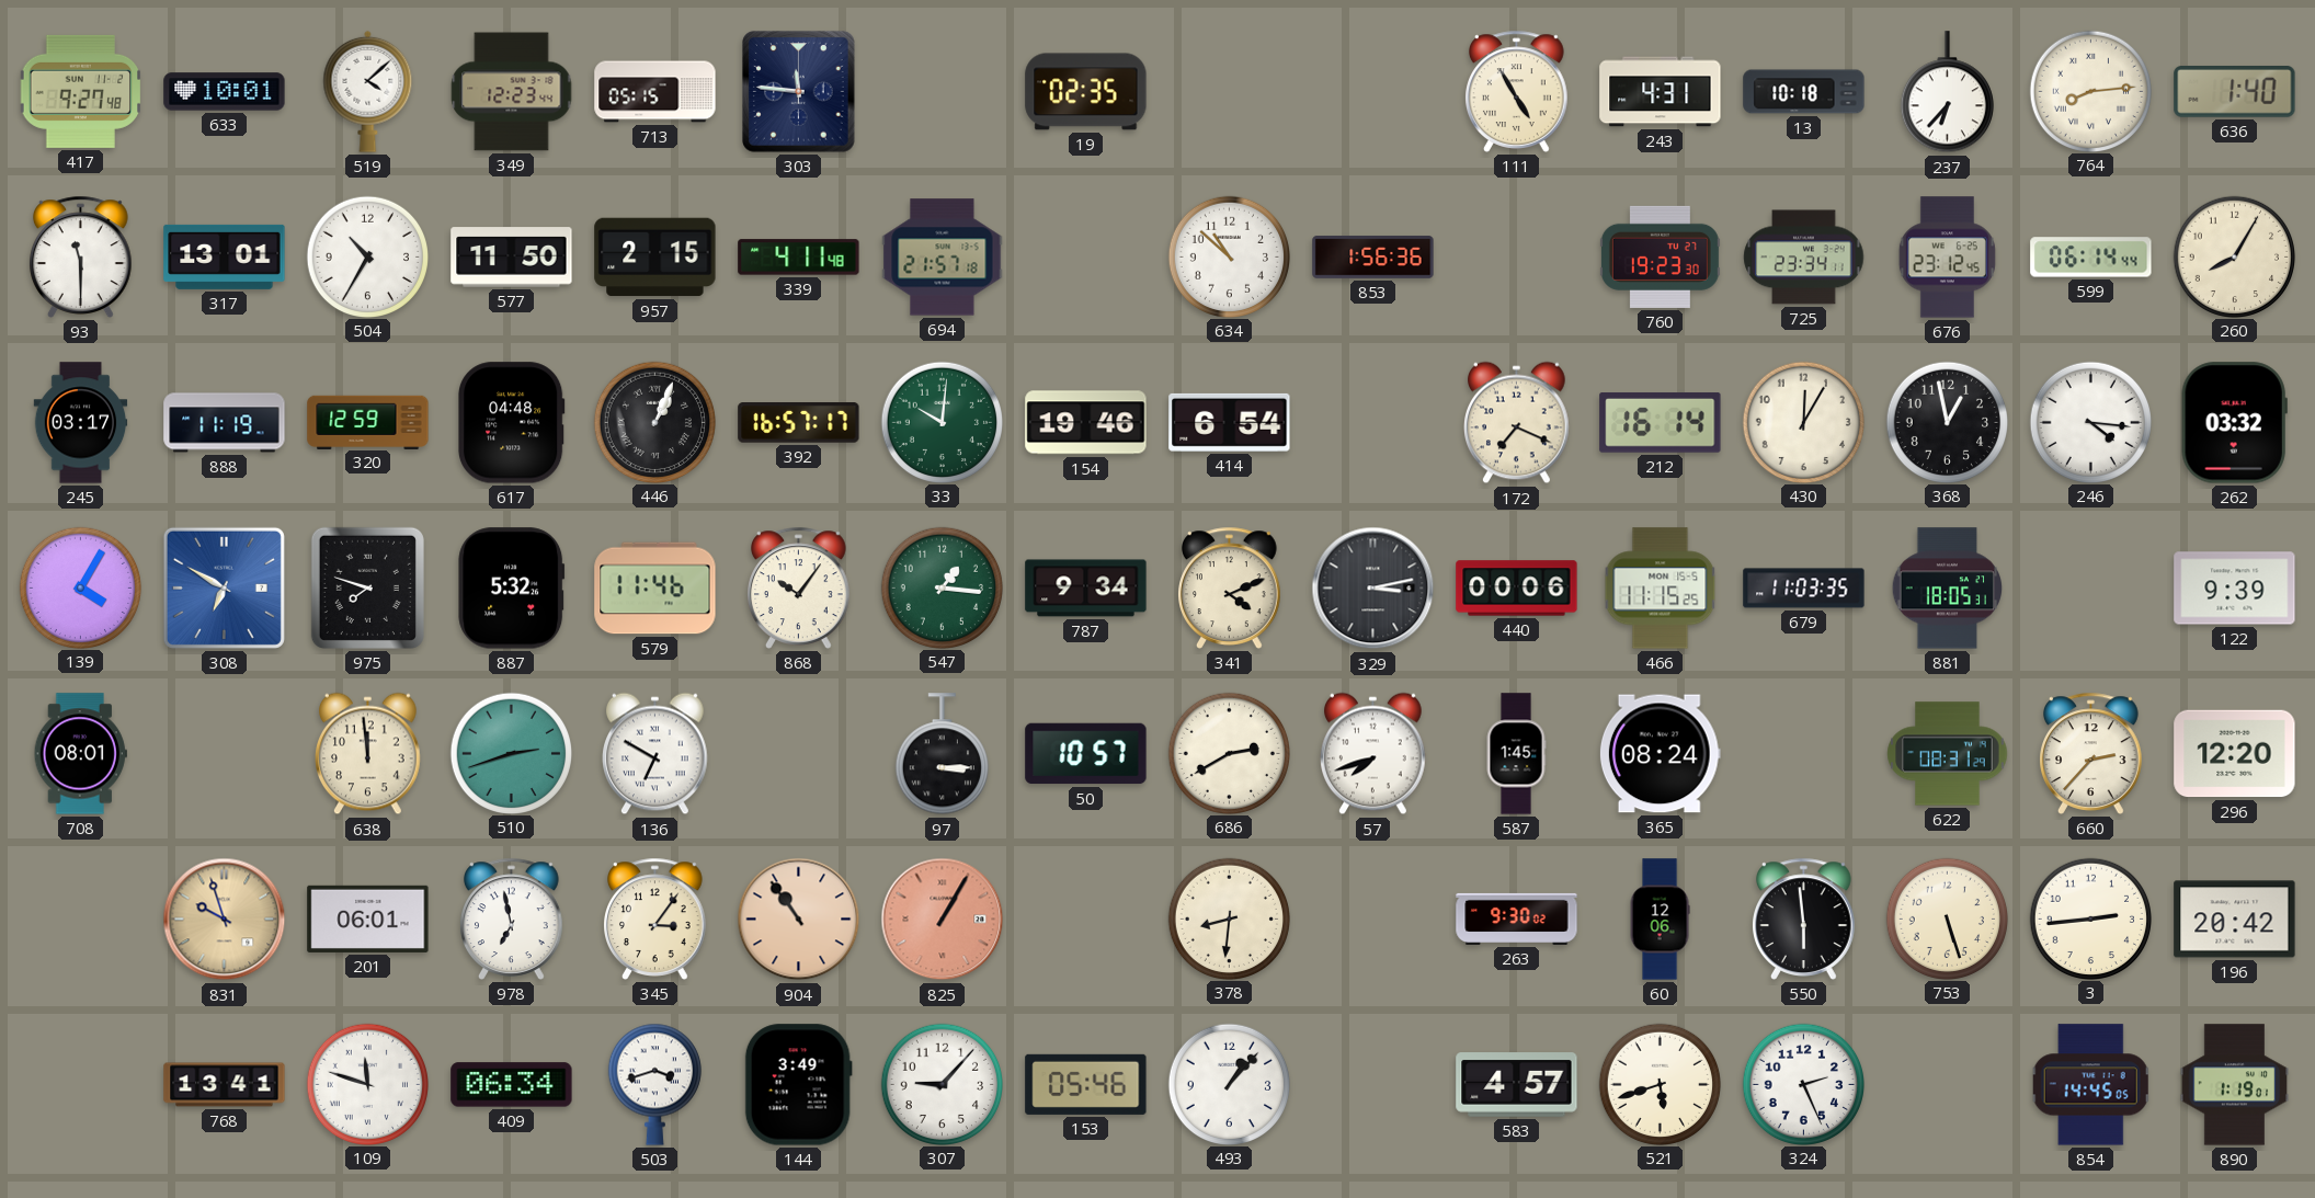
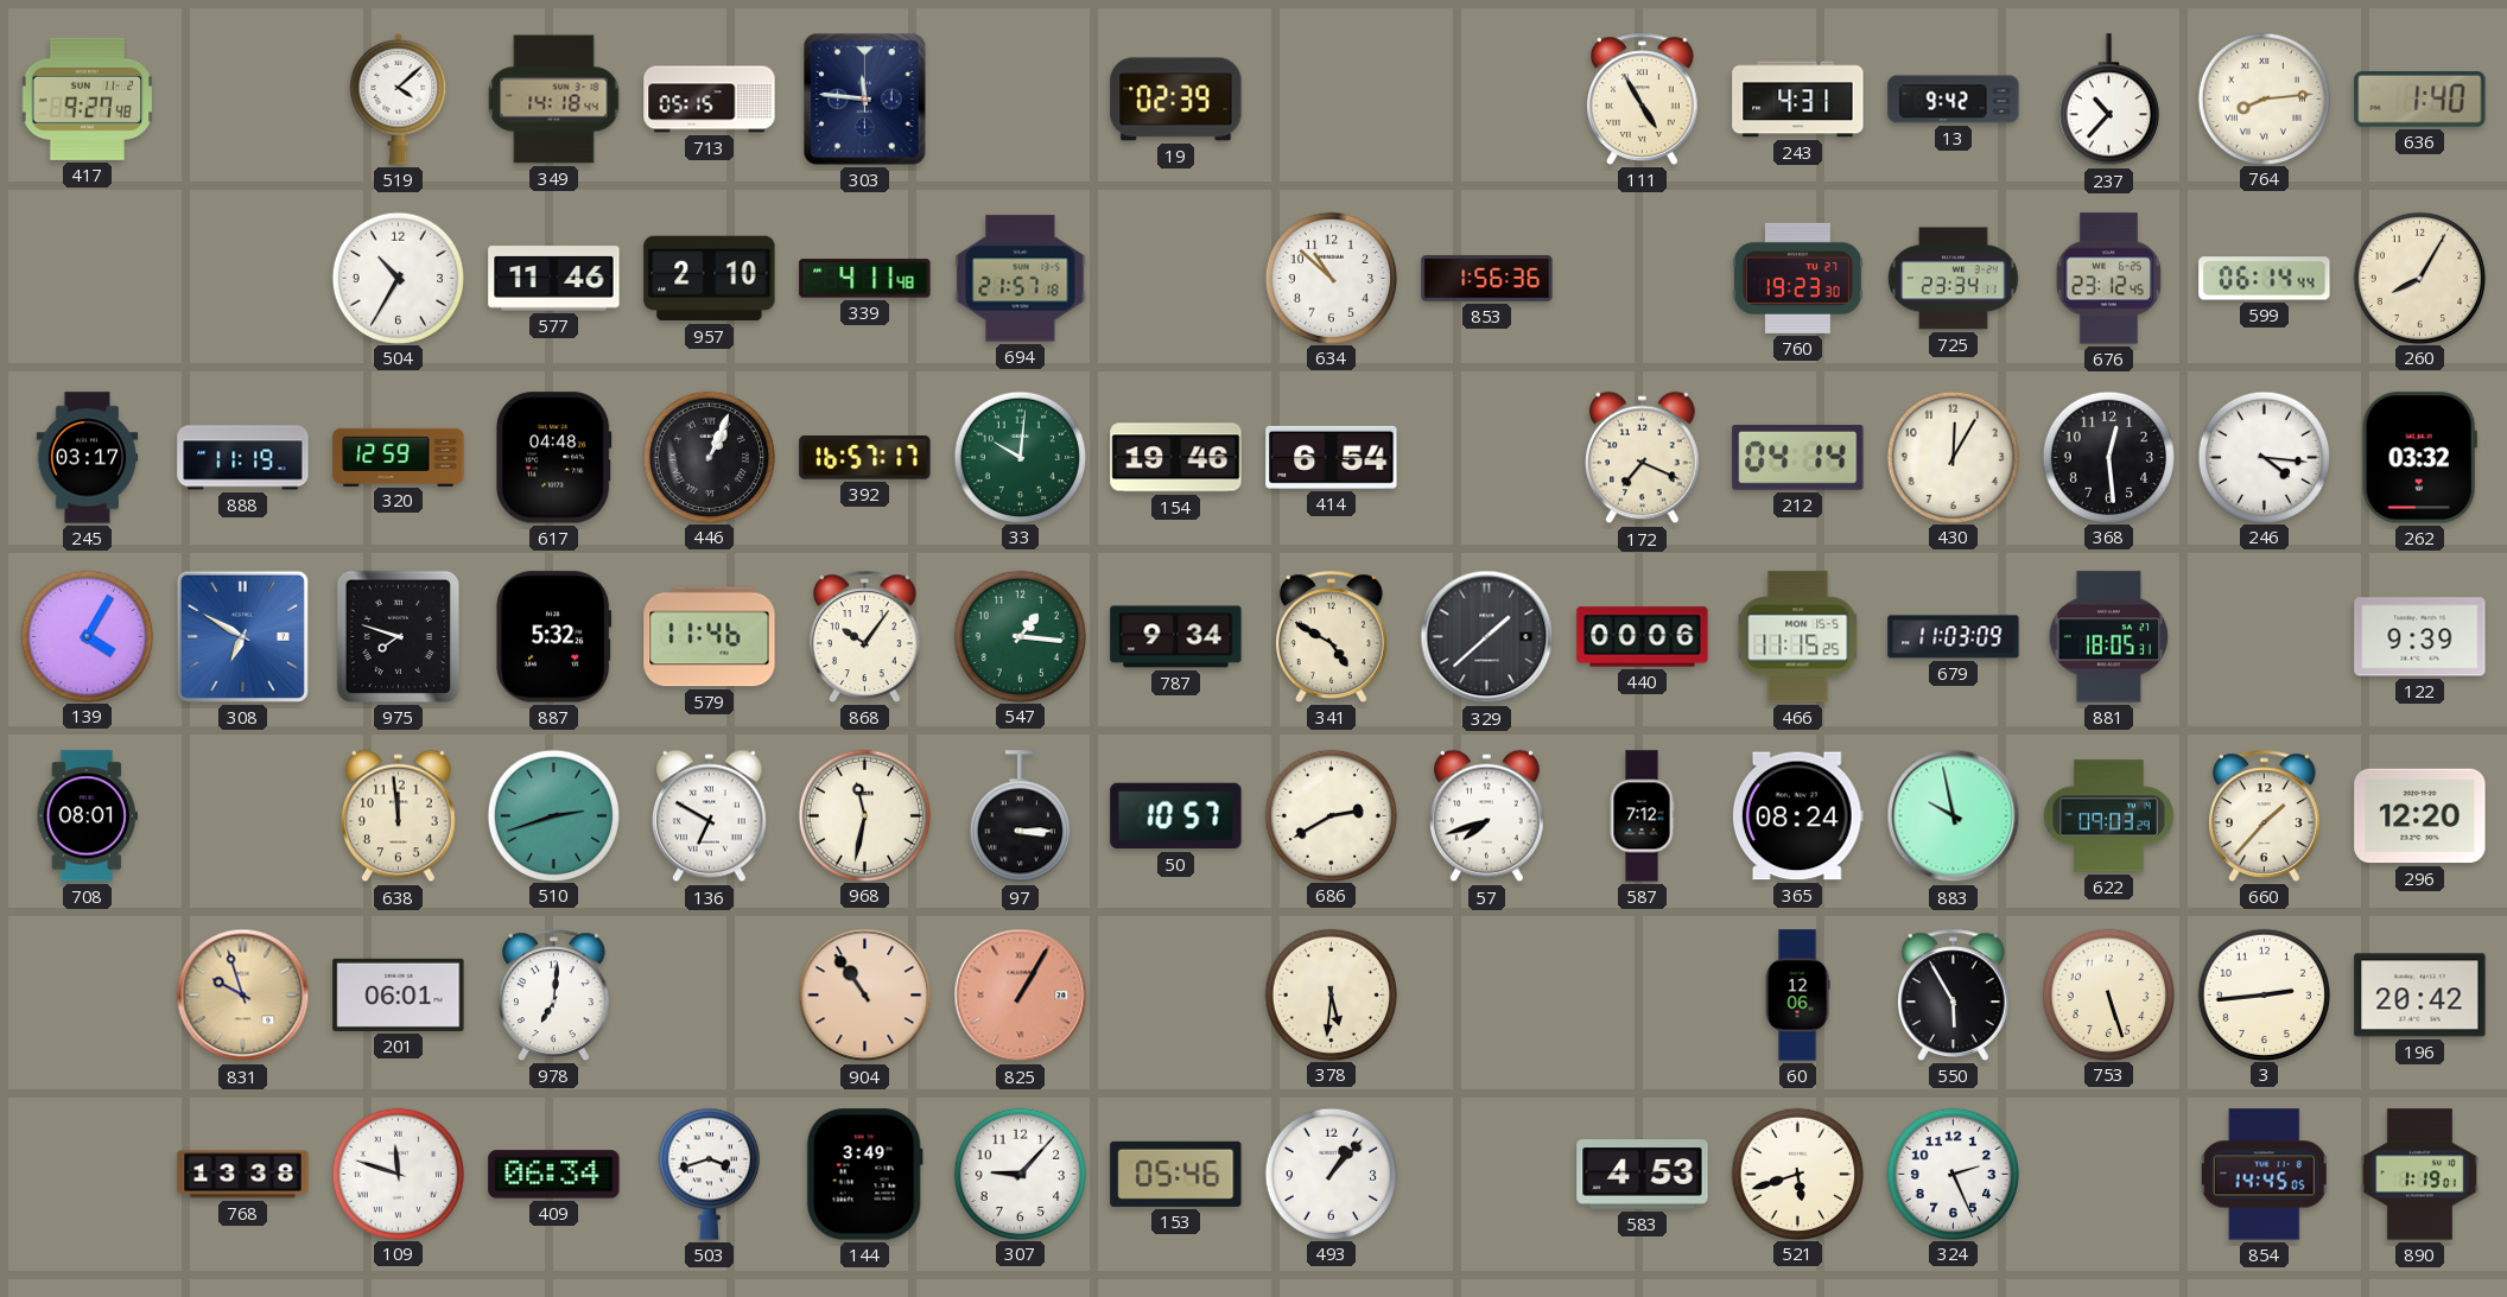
633: 10:01 -> none (225, 92)
349: 12:23 -> 14:18 (554, 100)
19: 02:35 -> 02:39 (1176, 100)
13: 10:18 -> 9:42 (1954, 100)
237: 6:37 -> 10:37 (2108, 100)
93: 11:30 -> none (81, 256)
317: 13:01 -> none (225, 256)
577: 11:50 -> 11:46 (554, 279)
957: 2:15 -> 2:10 (710, 279)
212: 16:14 -> 04:14 (1798, 458)
368: 12:58 -> 12:29 (2108, 457)
341: 4:11 -> 4:50 (1332, 636)
329: 3:13 -> 1:38 (1487, 637)
679: 11:03:35 -> 11:03:09 (1954, 637)
968: none -> 11:32 (864, 815)
587: 1:45 -> 7:12 (1642, 816)
883: none -> 9:58 (1954, 816)
622: 08:31 -> 09:03 (2109, 816)
660: 2:37 -> 1:37 (2265, 815)
978: 6:58 -> 7:01 (554, 994)
345: 3:06 -> none (655, 919)
378: 8:31 -> 5:31 (1331, 994)
263: 9:30 -> none (1517, 919)
550: 5:59 -> 5:55 (1954, 994)
768: 13:41 -> 13:38 (243, 1175)
583: 4:57 -> 4:53 (1643, 1175)
